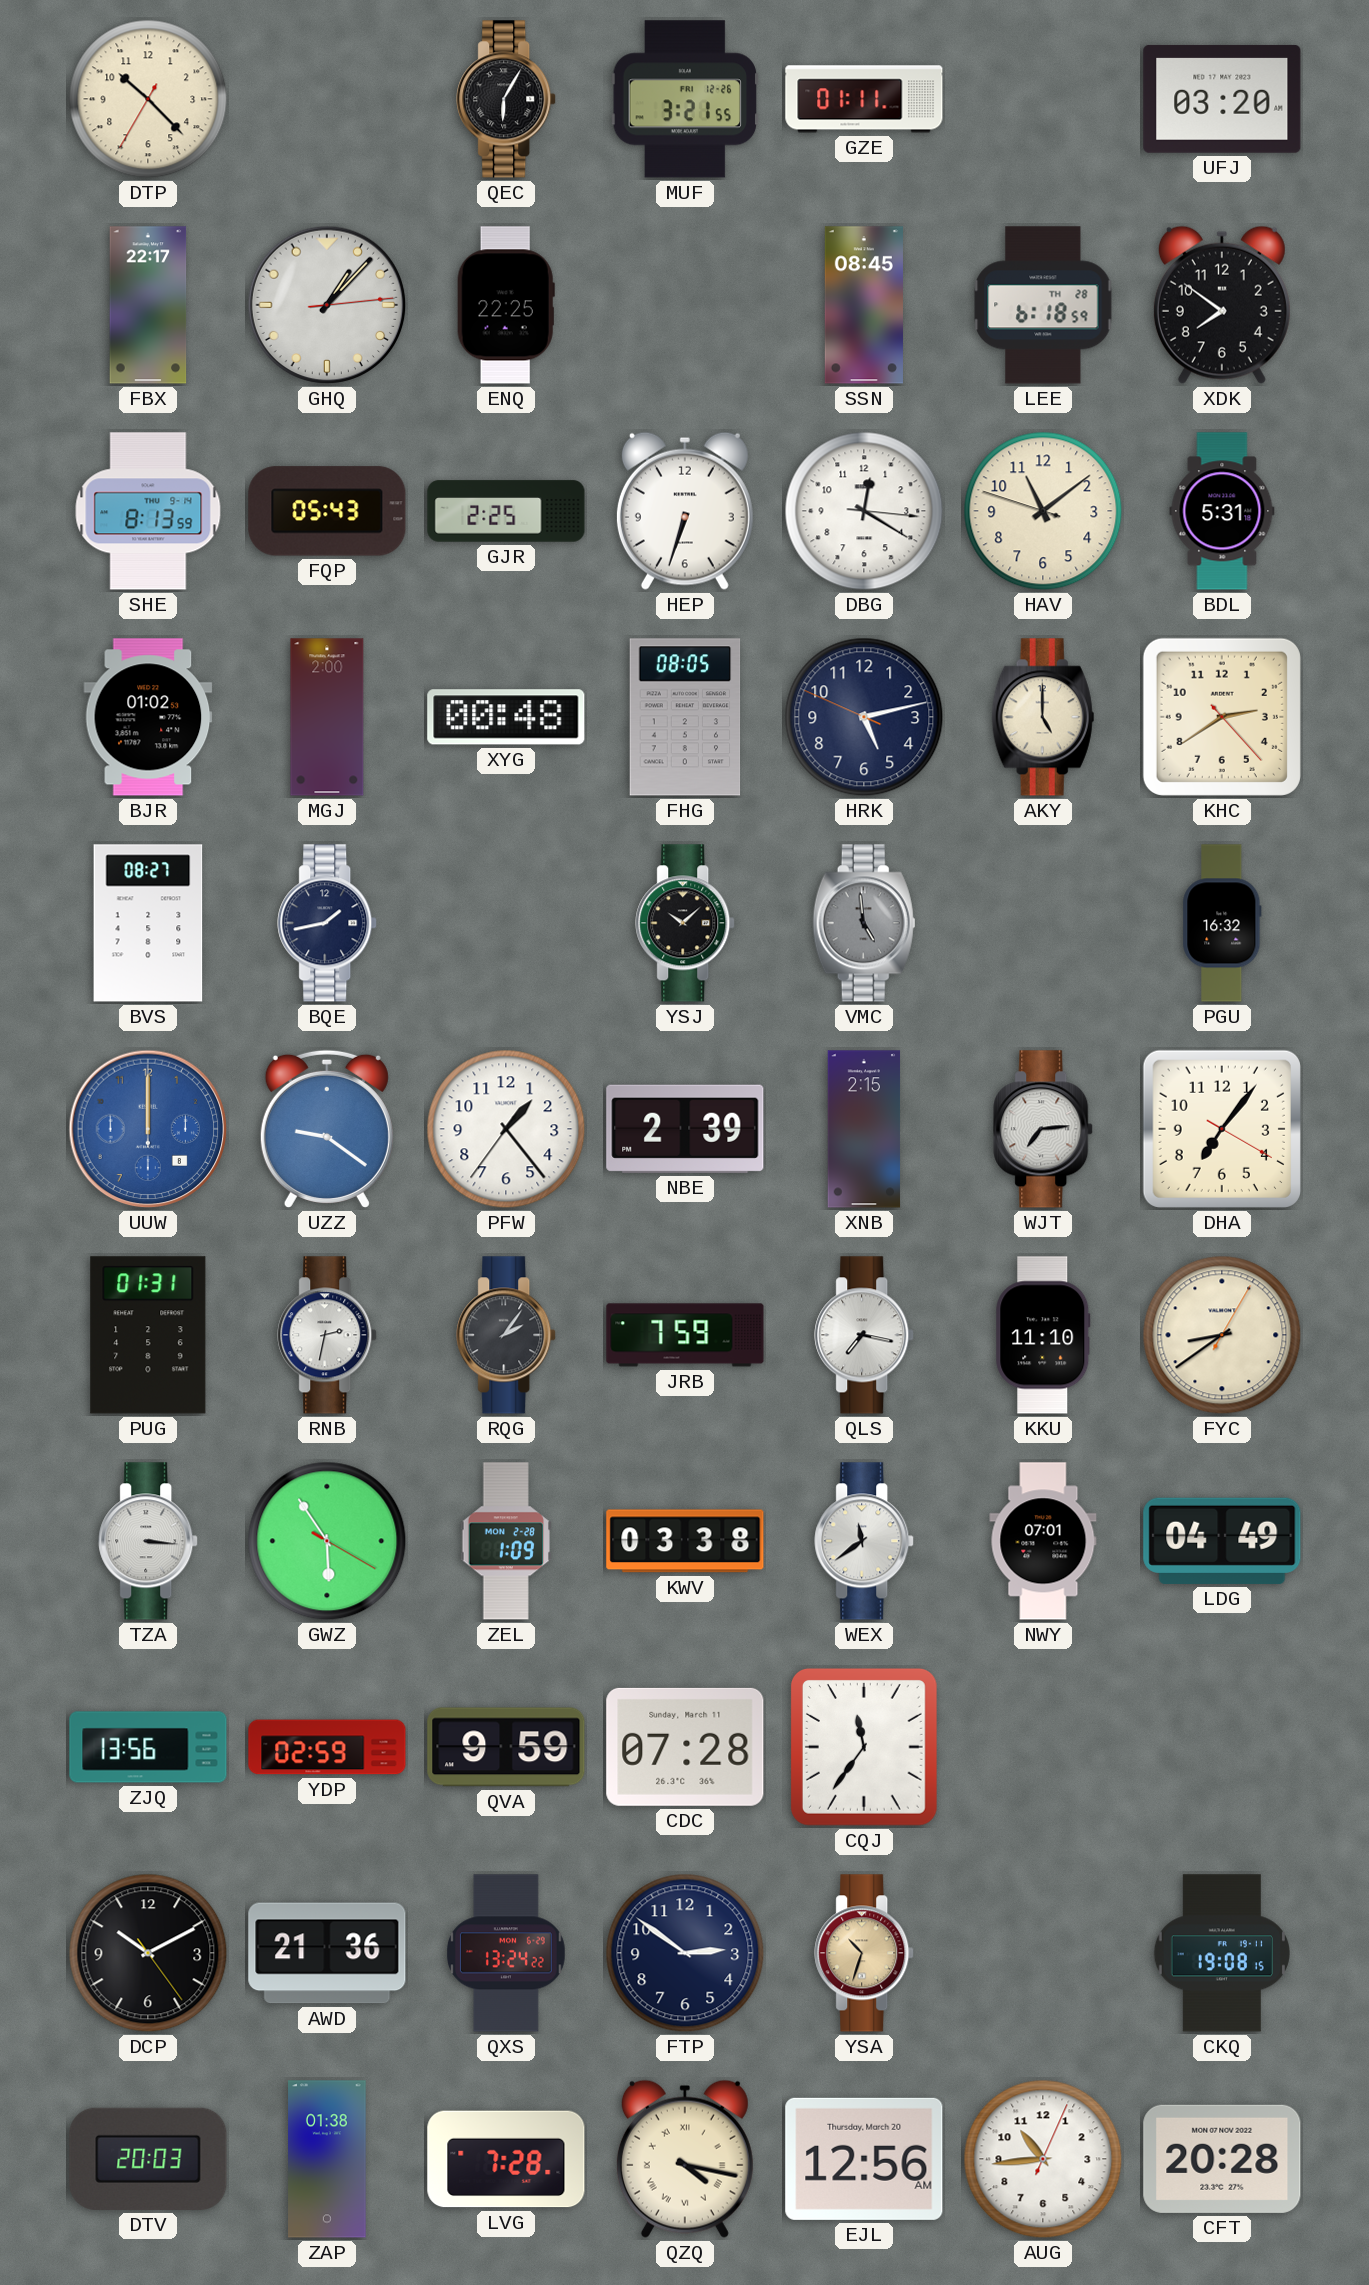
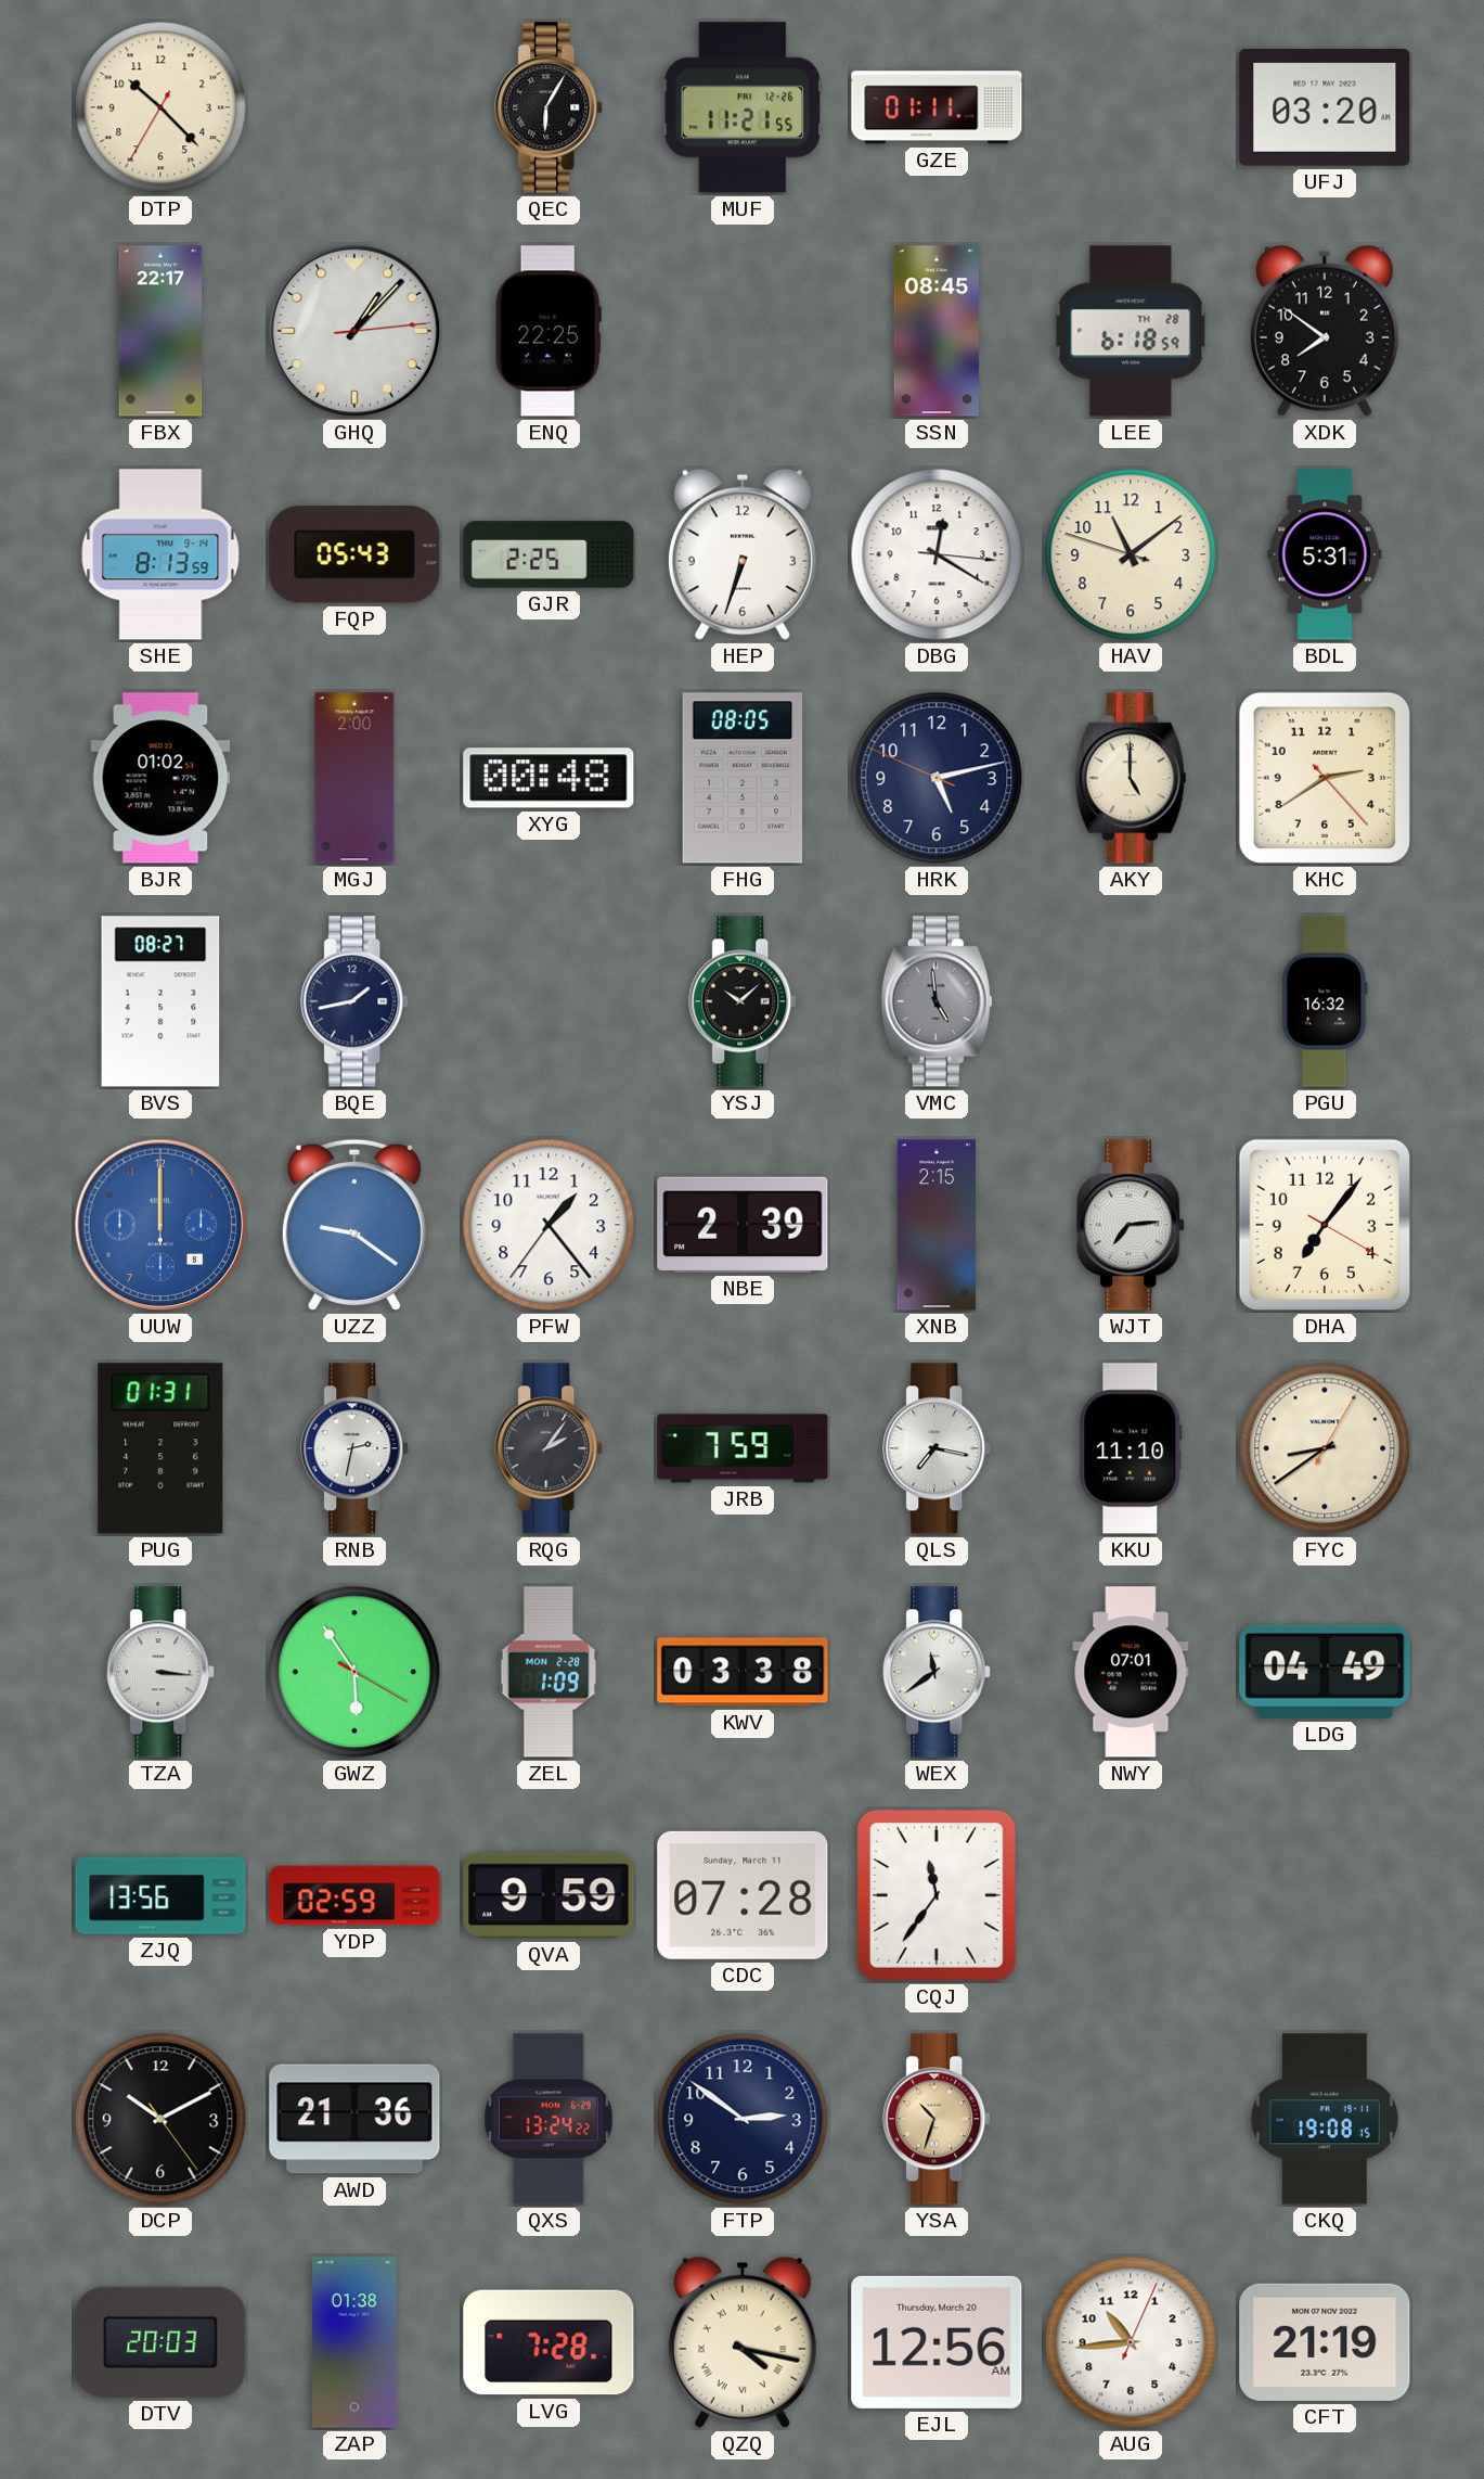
MUF: 3:21 -> 11:21 (743, 107)
CFT: 20:28 -> 21:19 (1325, 2342)
